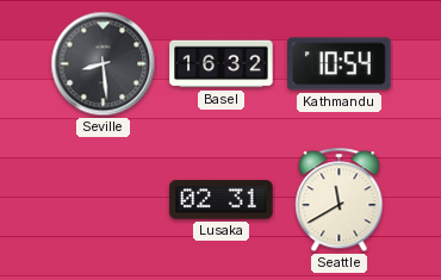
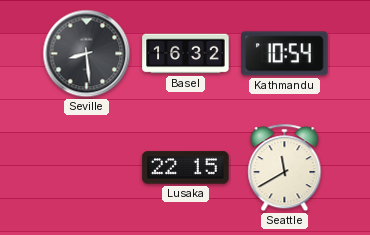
Lusaka: 02:31 -> 22:15 (186, 168)
